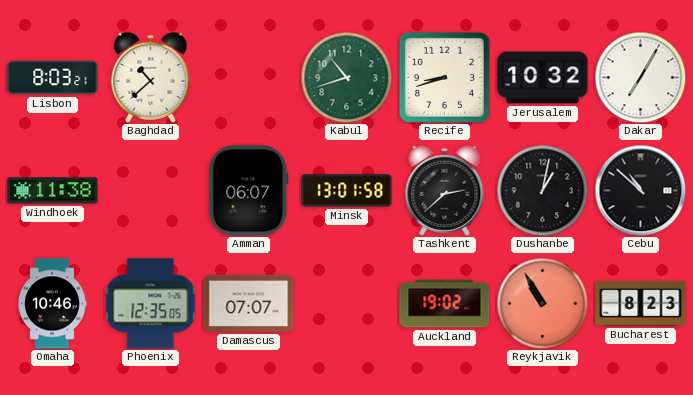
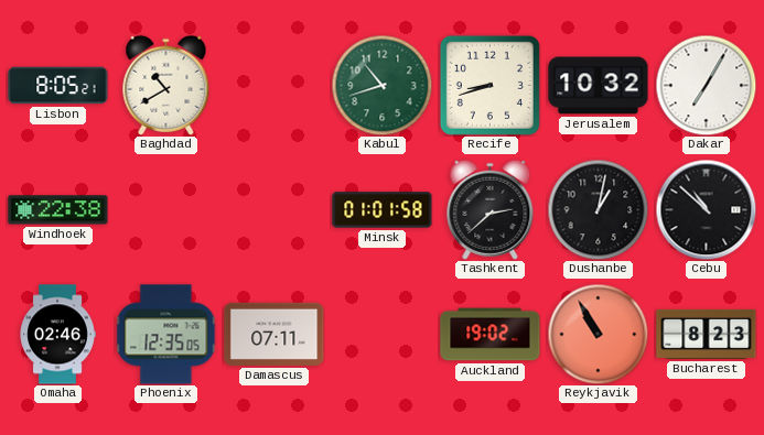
Lisbon: 8:03 -> 8:05 (58, 86)
Baghdad: 10:38 -> 10:40 (166, 85)
Windhoek: 11:38 -> 22:38 (58, 210)
Amman: 06:07 -> none (249, 191)
Minsk: 13:01 -> 01:01 (383, 210)
Omaha: 10:46 -> 02:46 (57, 335)
Damascus: 07:07 -> 07:11 (275, 334)
